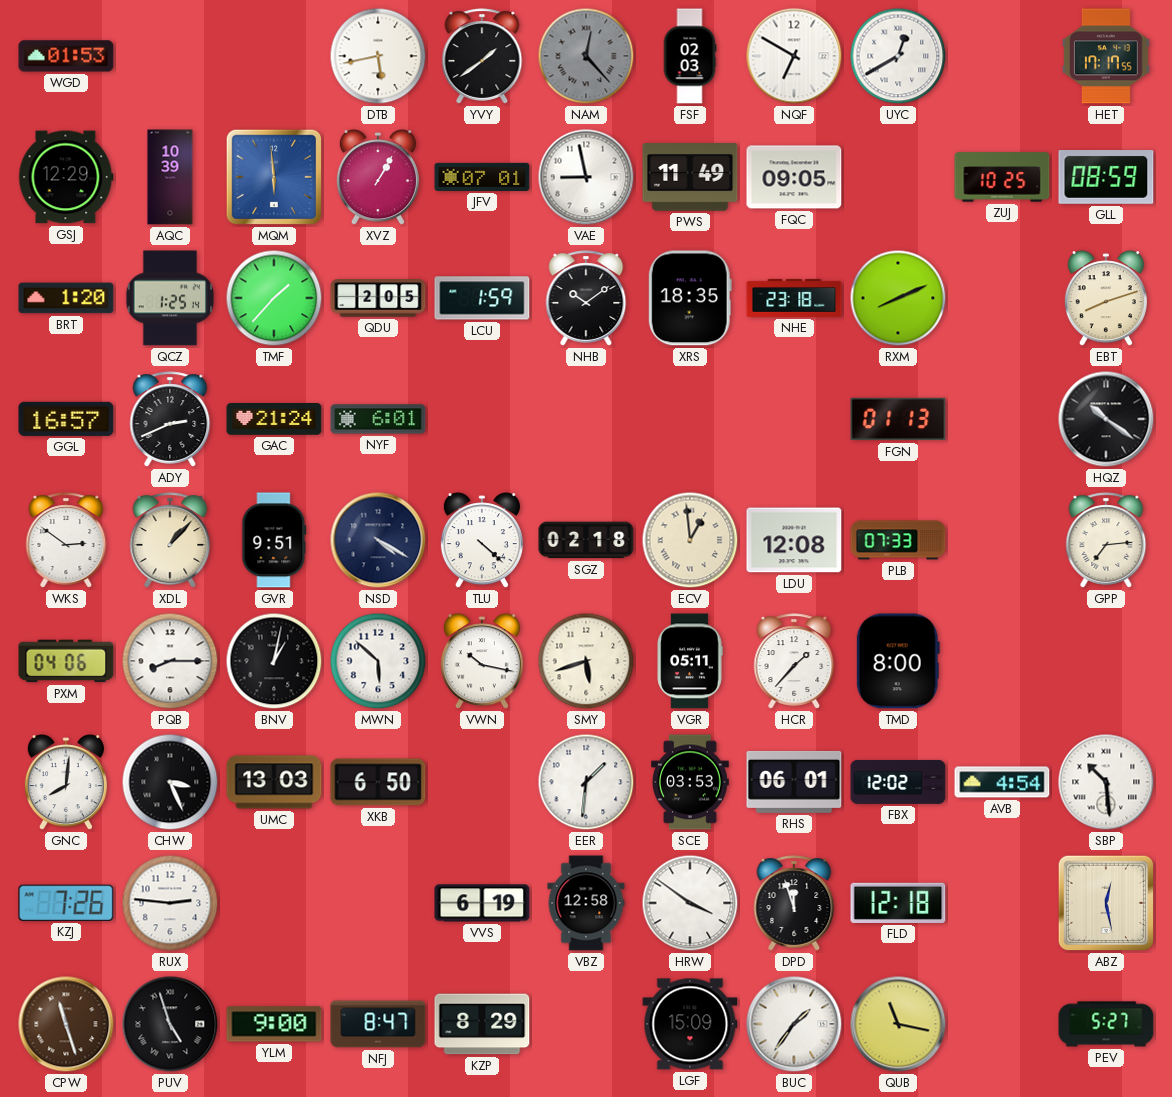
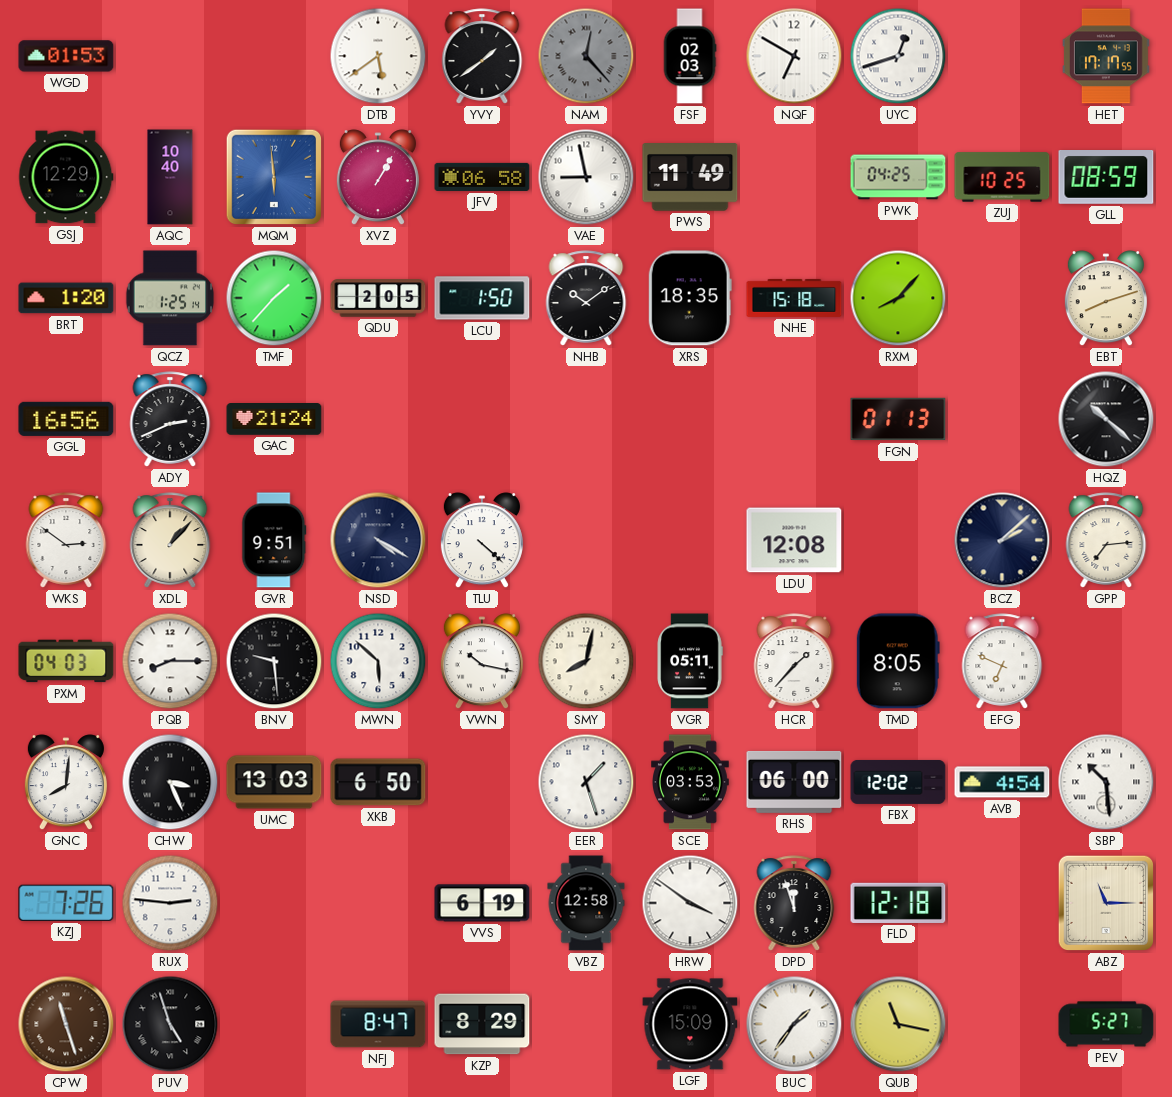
DTB: 5:43 -> 5:39 (378, 56)
UYC: 12:40 -> 12:42 (898, 56)
AQC: 10:39 -> 10:40 (170, 177)
JFV: 07:01 -> 06:58 (482, 177)
FQC: 09:05 -> none (794, 177)
PWK: none -> 04:25 (898, 177)
LCU: 1:59 -> 1:50 (482, 298)
NHE: 23:18 -> 15:18 (794, 298)
RXM: 8:11 -> 8:07 (898, 298)
GGL: 16:57 -> 16:56 (66, 419)
NYF: 6:01 -> none (378, 419)
HQZ: 10:21 -> 10:22 (1106, 419)
SGZ: 02:18 -> none (586, 540)
ECV: 12:59 -> none (690, 540)
PLB: 07:33 -> none (898, 540)
BCZ: none -> 2:08 (1002, 540)
PXM: 04:06 -> 04:03 (66, 661)
BNV: 1:02 -> 9:29 (274, 661)
SMY: 5:42 -> 8:02 (586, 661)
TMD: 8:00 -> 8:05 (898, 661)
EFG: none -> 6:49 (1002, 661)
EER: 1:31 -> 1:27 (586, 782)
RHS: 06:01 -> 06:00 (794, 782)
ABZ: 12:28 -> 11:15 (1106, 903)
YLM: 9:00 -> none (274, 1024)
